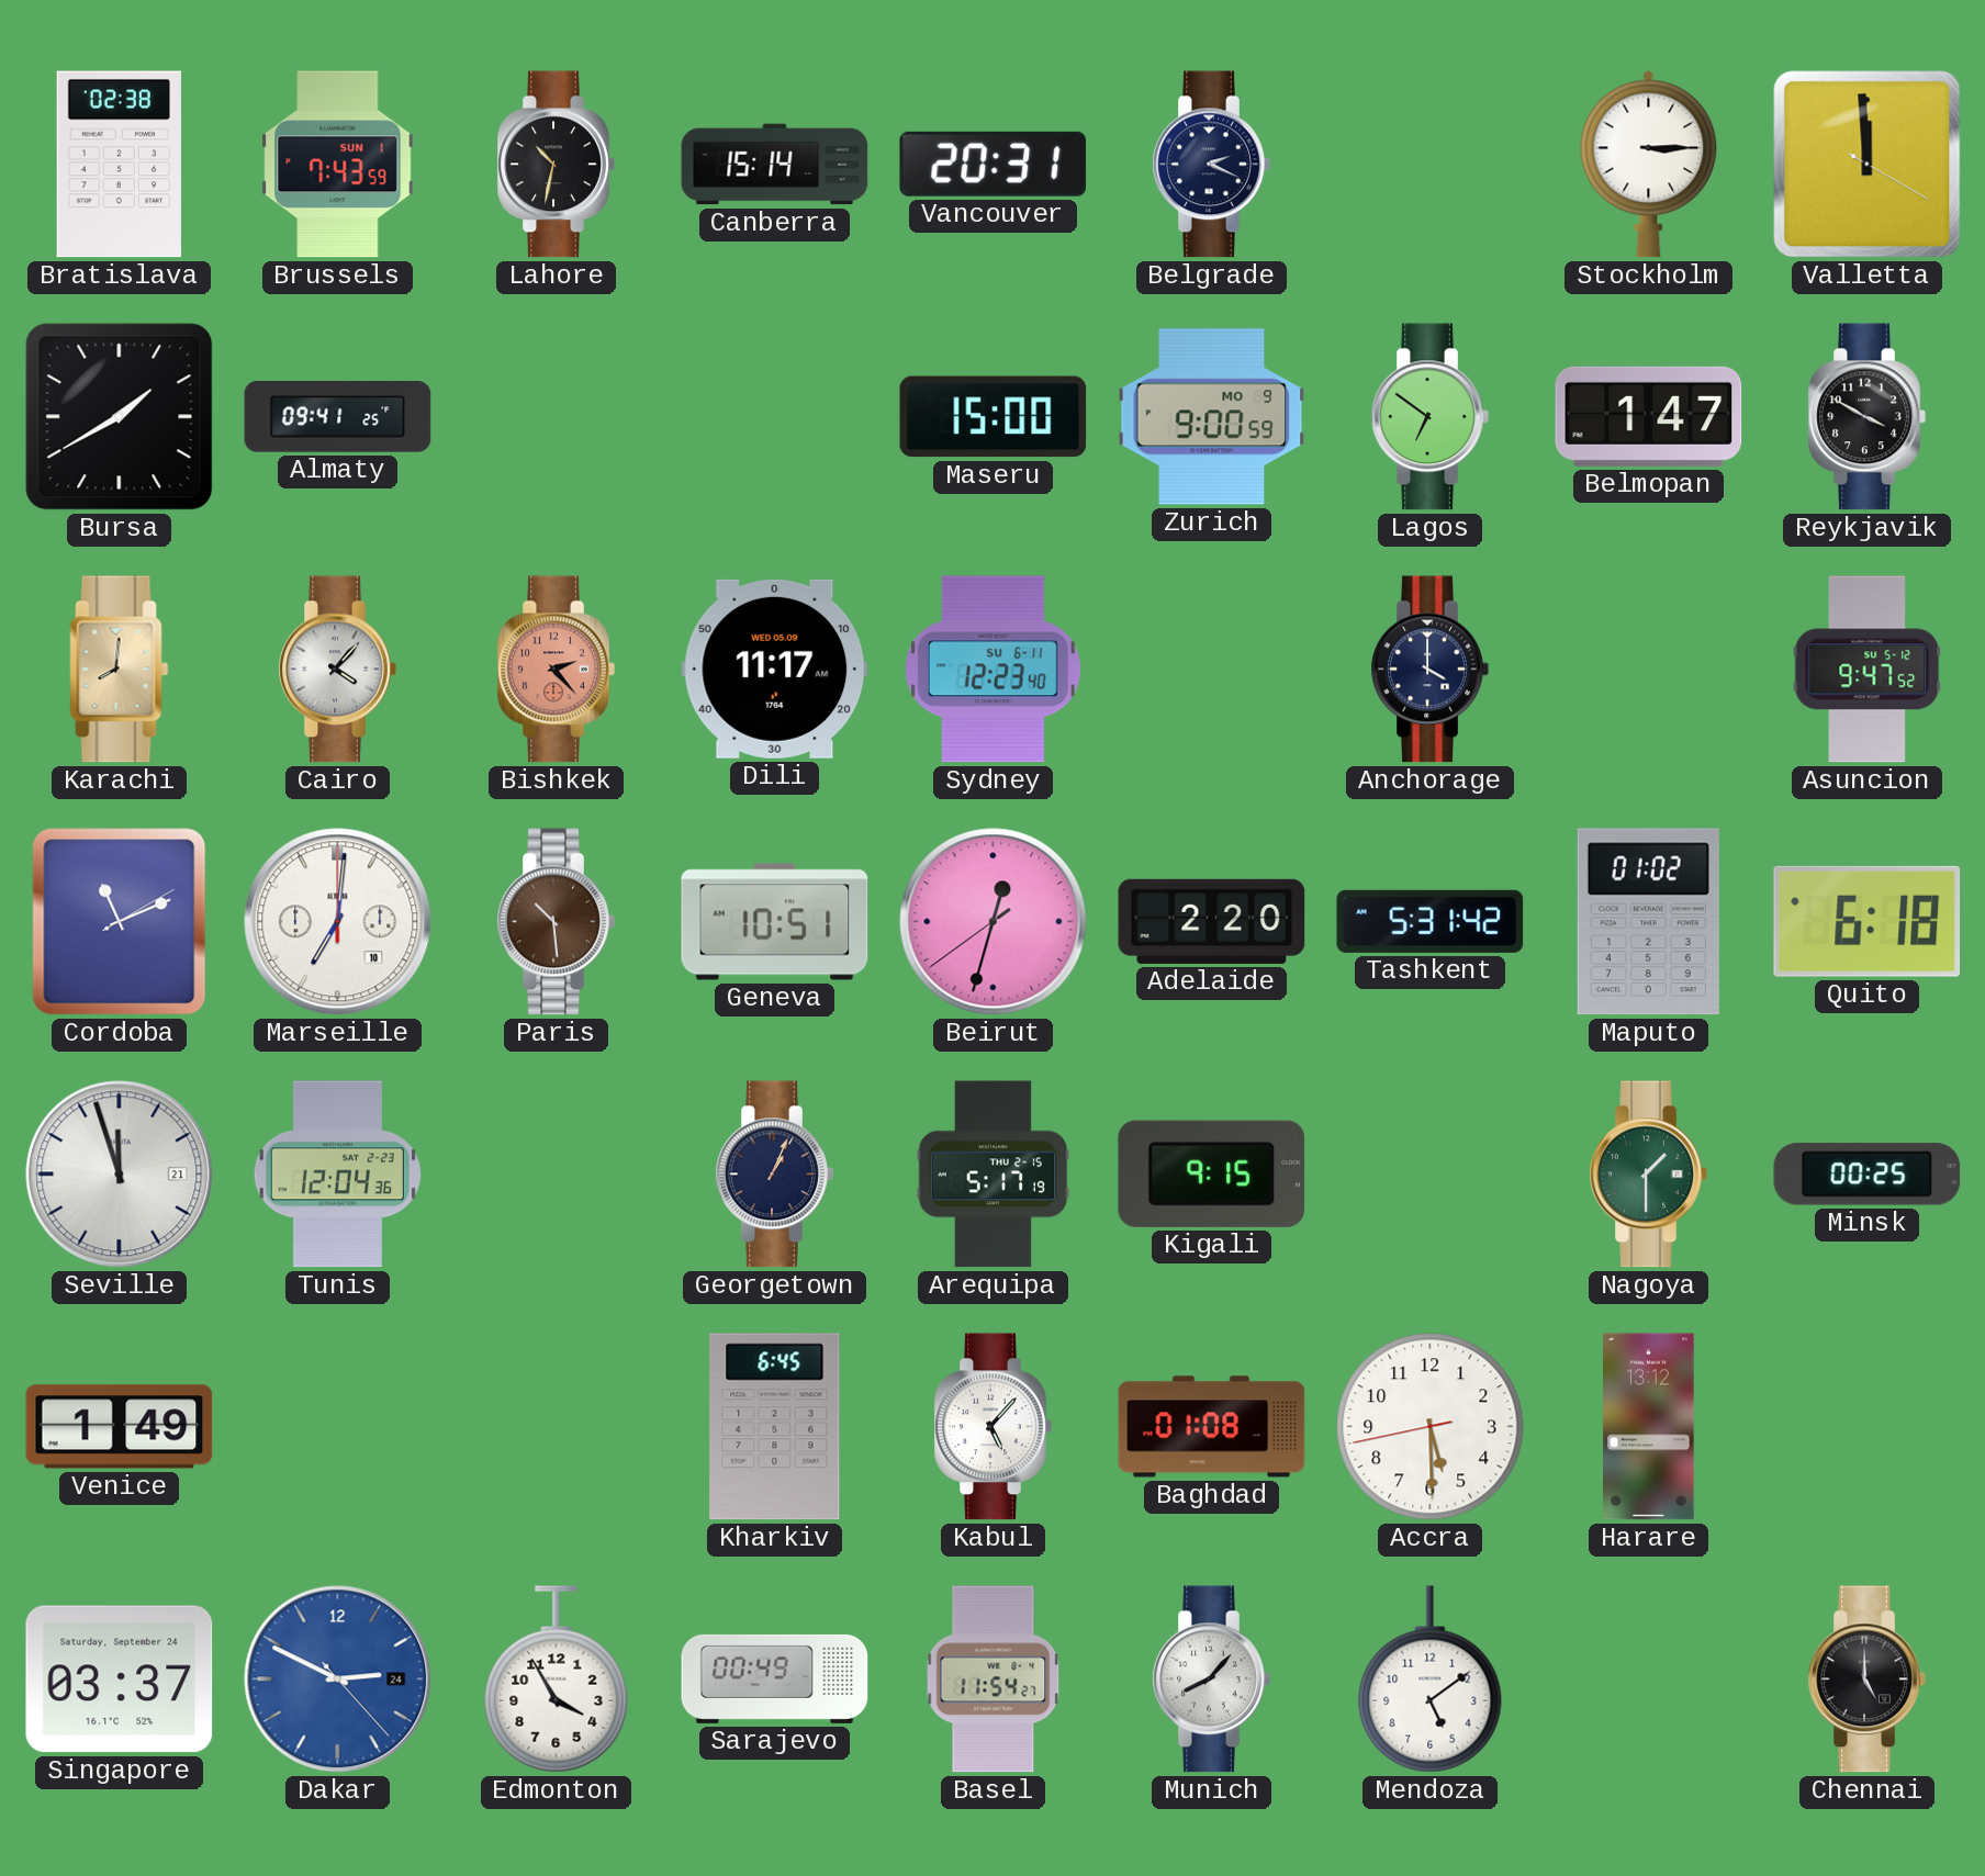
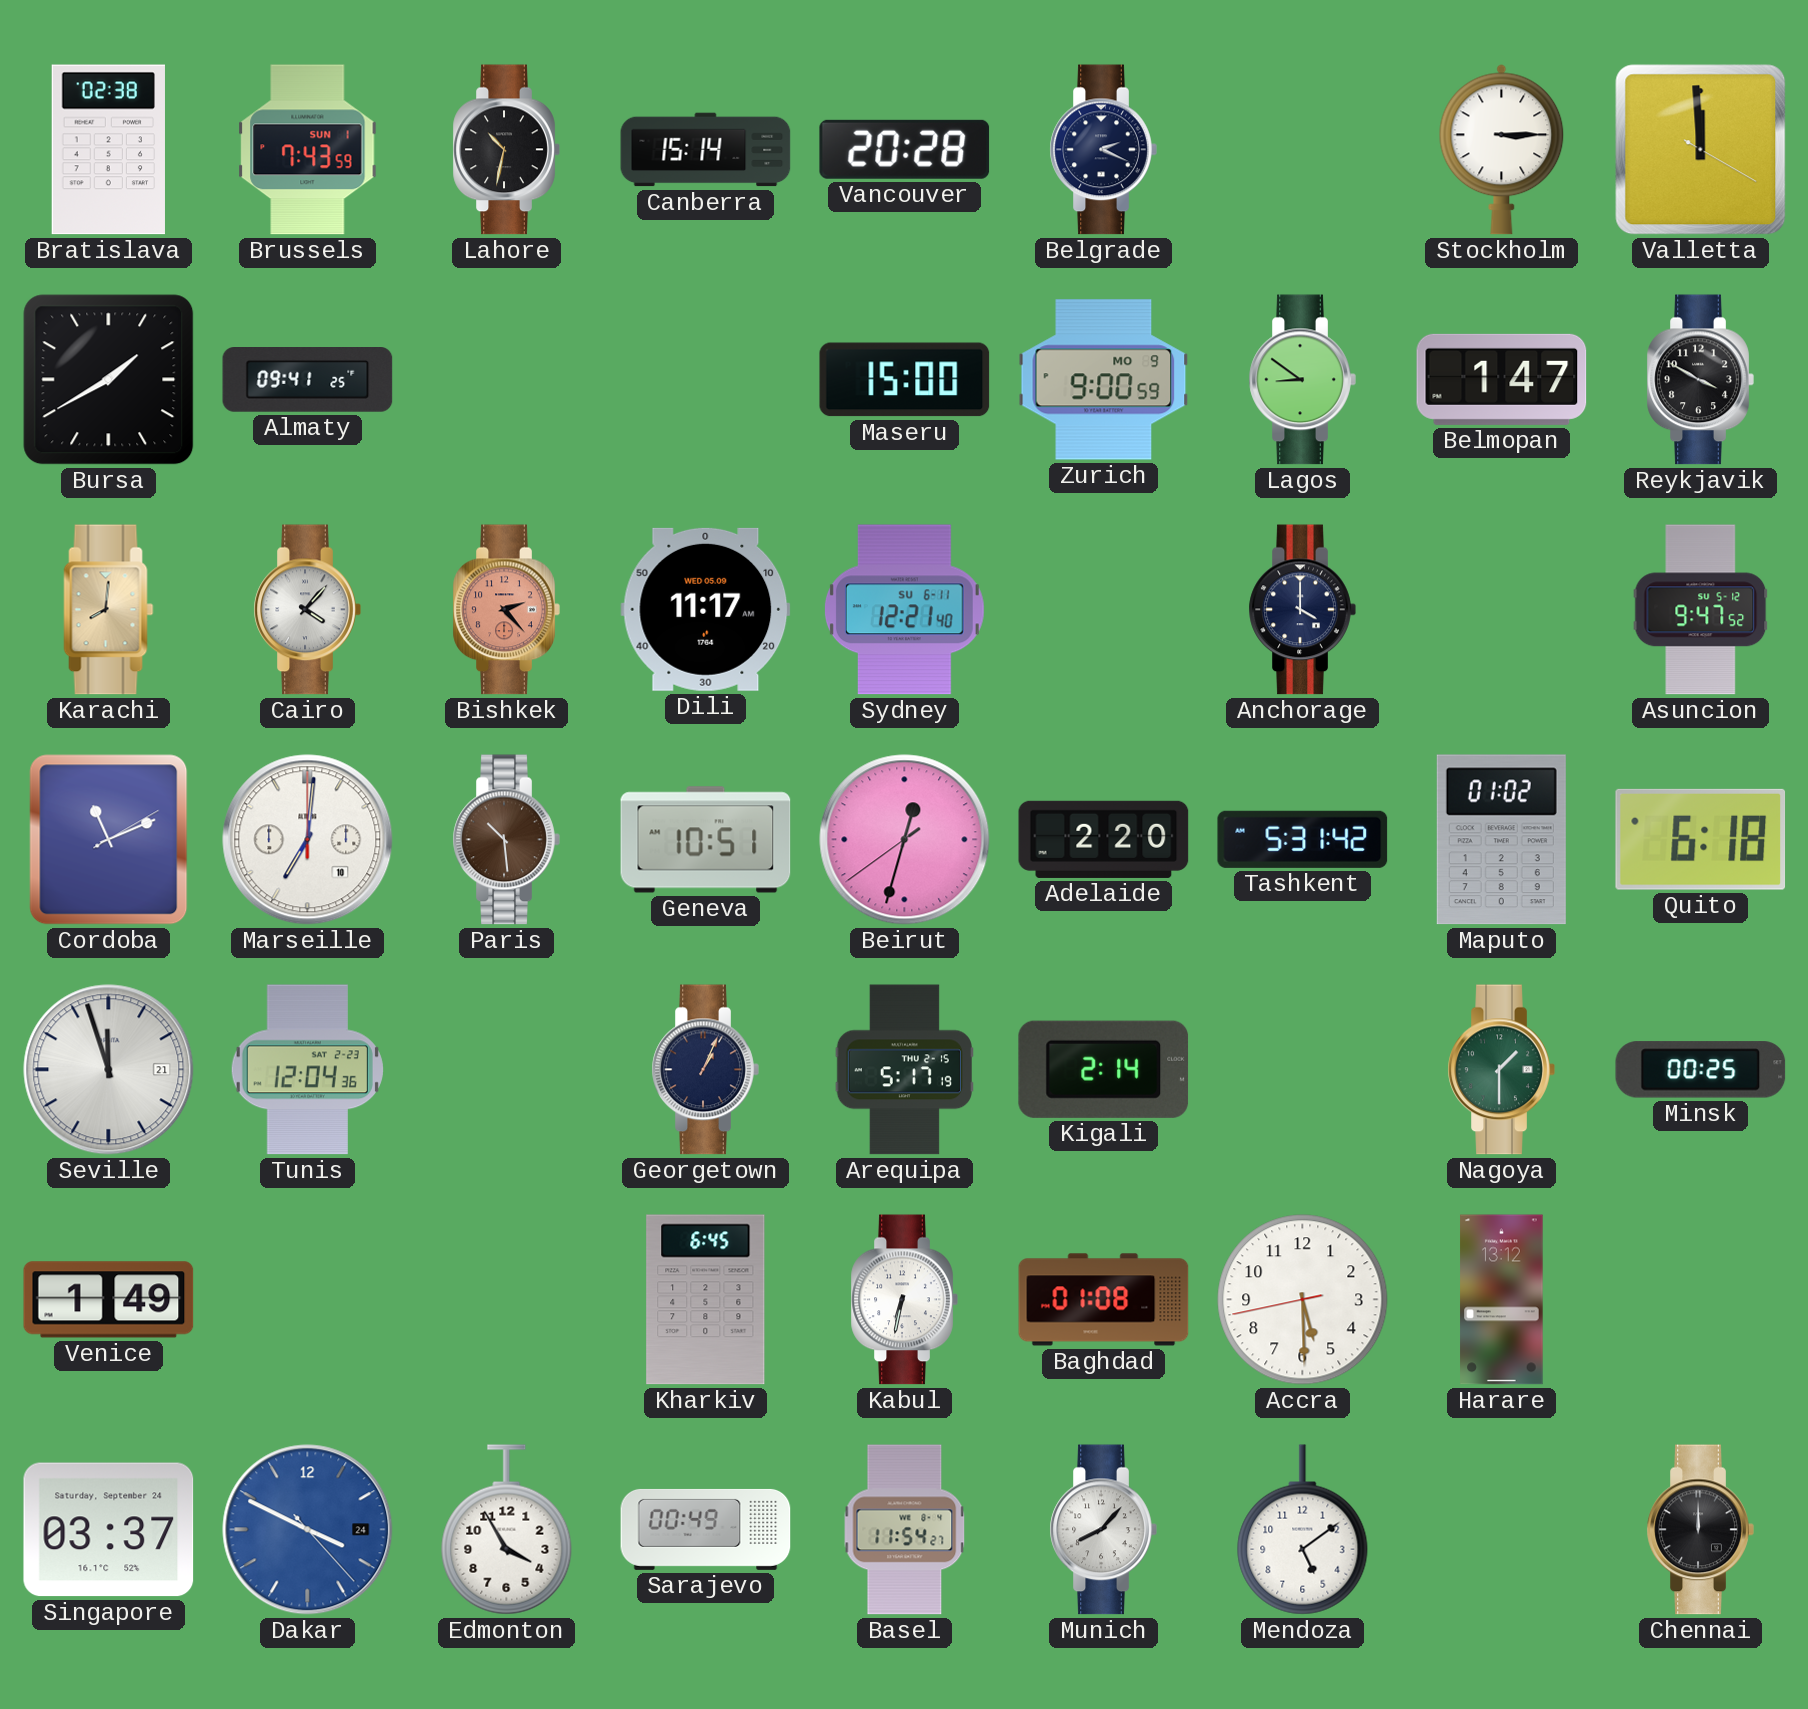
Vancouver: 20:31 -> 20:28 (905, 149)
Lagos: 6:51 -> 8:51 (1302, 380)
Sydney: 12:23 -> 12:21 (904, 610)
Kigali: 9:15 -> 2:14 (1104, 1069)
Kabul: 5:07 -> 6:32 (904, 1300)
Dakar: 2:49 -> 3:49 (308, 1530)
Chennai: 5:00 -> 12:00 (1700, 1530)
